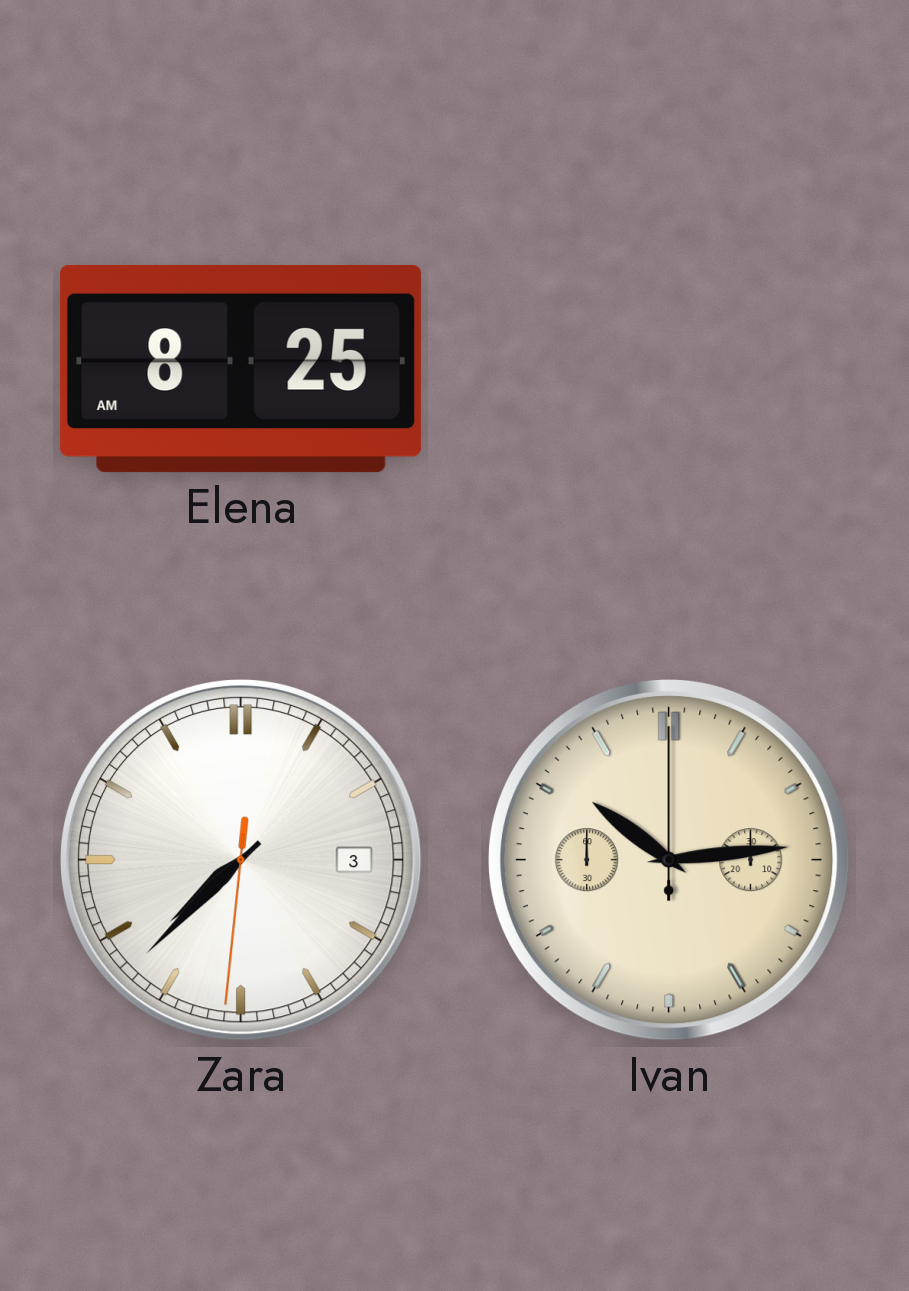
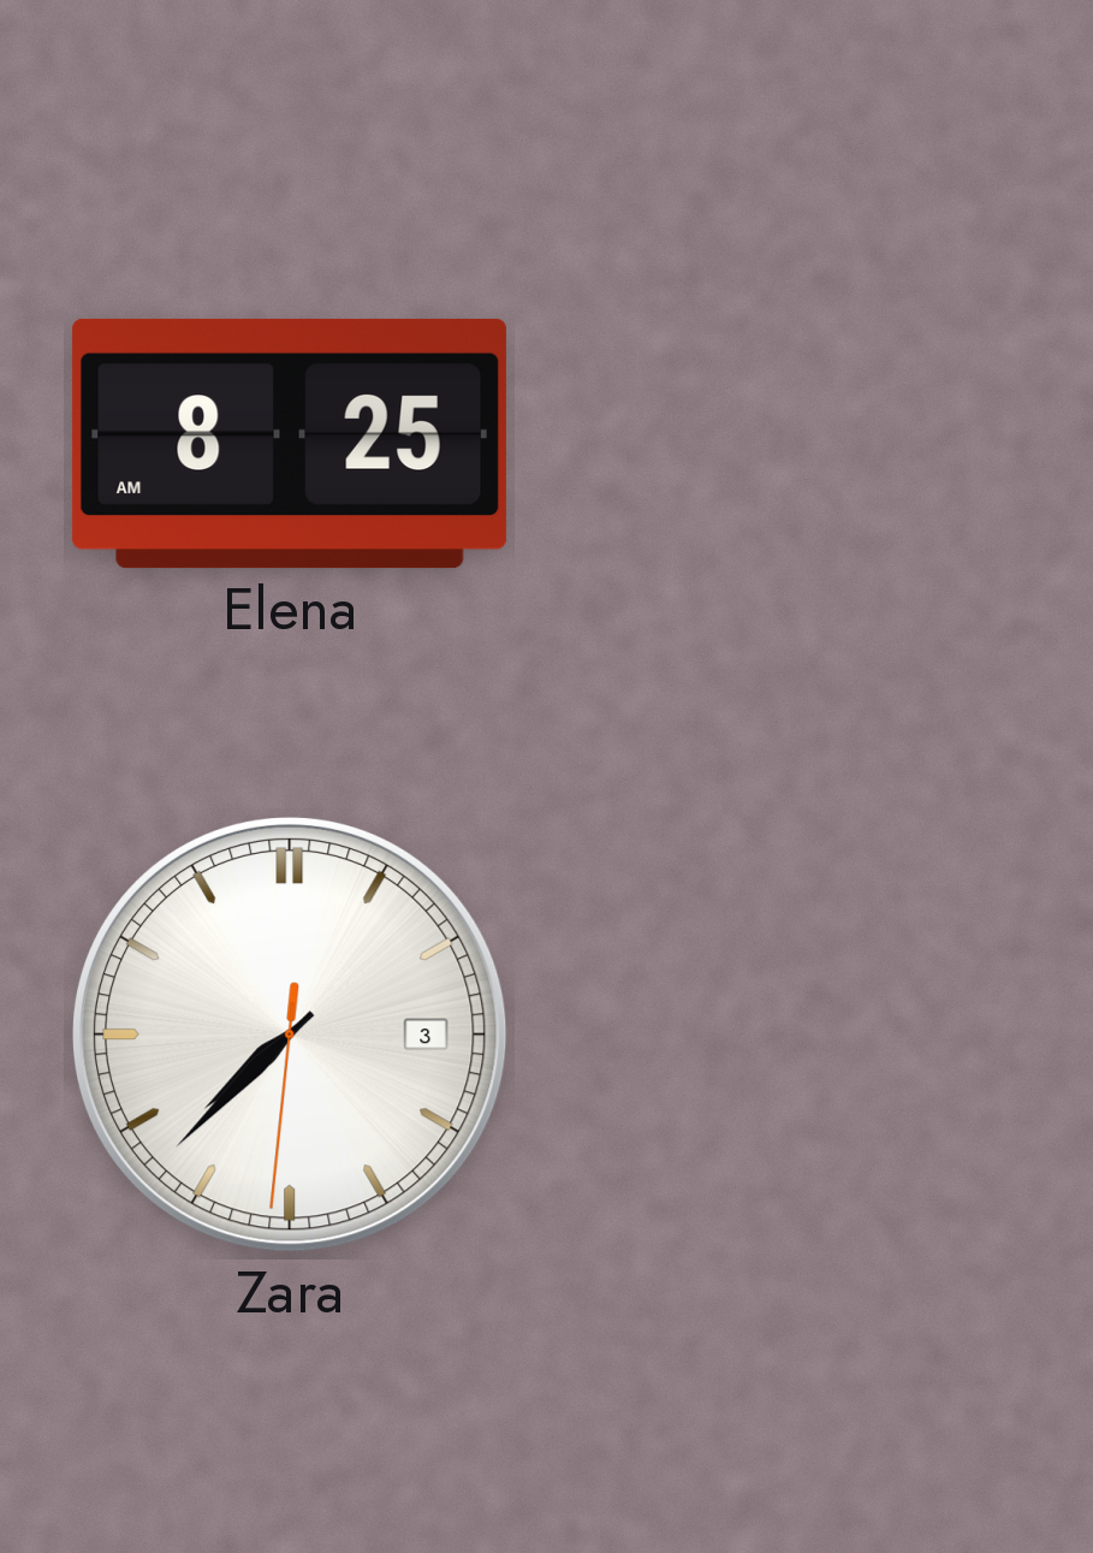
Ivan: 10:14 -> none (669, 860)
